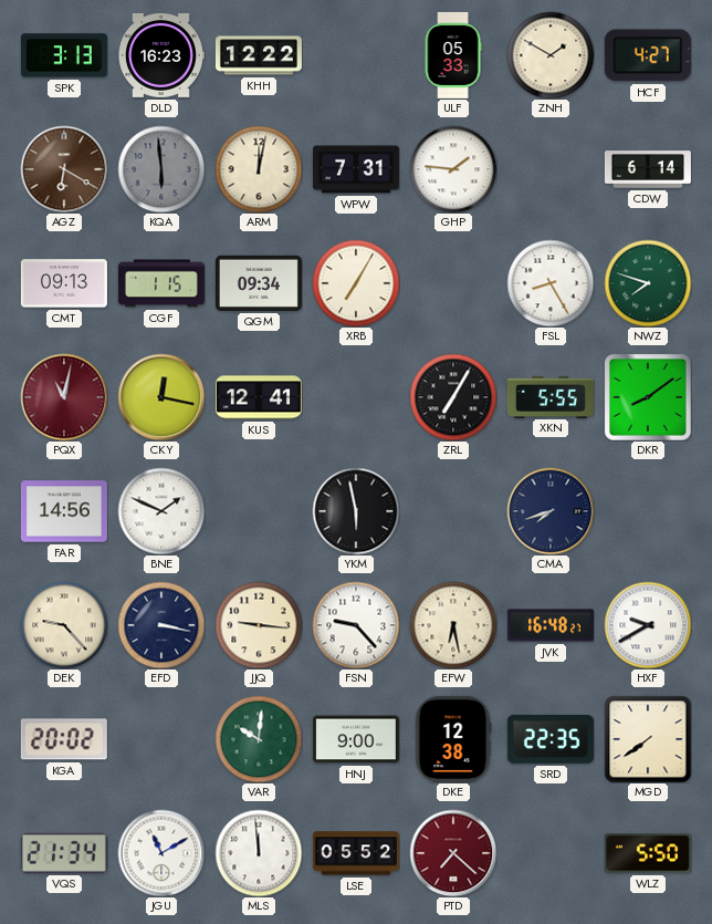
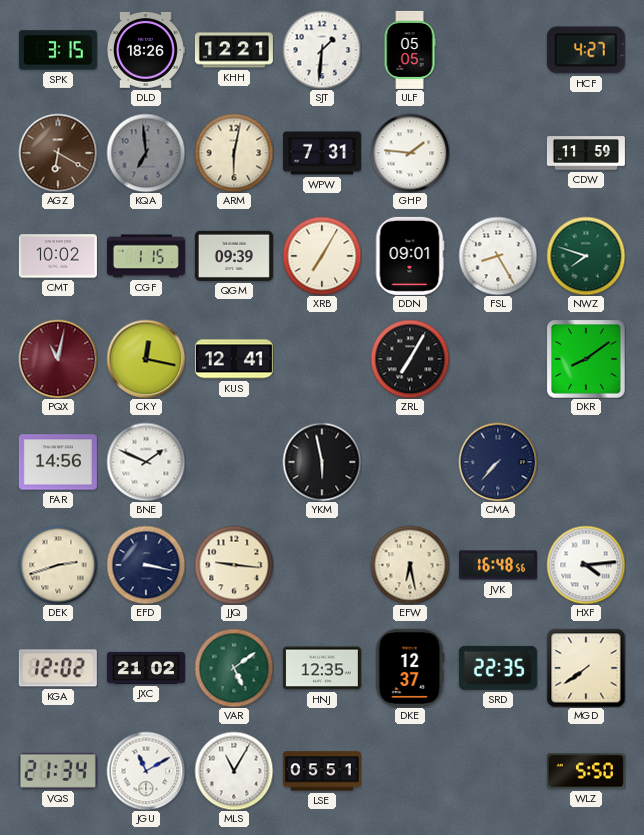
SPK: 3:13 -> 3:15 (58, 50)
DLD: 16:23 -> 18:26 (146, 50)
KHH: 12:22 -> 12:21 (234, 50)
SJT: none -> 1:31 (322, 50)
ULF: 05:33 -> 05:05 (410, 50)
ZNH: 1:50 -> none (551, 55)
KQA: 5:59 -> 6:59 (146, 153)
ARM: 12:02 -> 6:02 (234, 153)
CDW: 6:14 -> 11:59 (586, 153)
CMT: 09:13 -> 10:02 (58, 256)
QGM: 09:34 -> 09:39 (234, 256)
DDN: none -> 09:01 (410, 256)
XKN: 5:55 -> none (551, 396)
CMA: 7:42 -> 7:37 (498, 462)
DEK: 9:23 -> 2:42 (58, 565)
FSN: 9:23 -> none (356, 625)
JVK: 16:48:27 -> 16:48:56 (498, 565)
HXF: 9:40 -> 4:14 (586, 565)
KGA: 20:02 -> 12:02 (58, 668)
JXC: none -> 21:02 (146, 668)
VAR: 10:01 -> 5:09 (234, 668)
HNJ: 9:00 -> 12:35 (322, 668)
DKE: 12:38 -> 12:37 (410, 668)
MLS: 11:59 -> 11:05 (234, 771)
LSE: 05:52 -> 05:51 (322, 771)
PTD: 7:22 -> none (453, 853)
